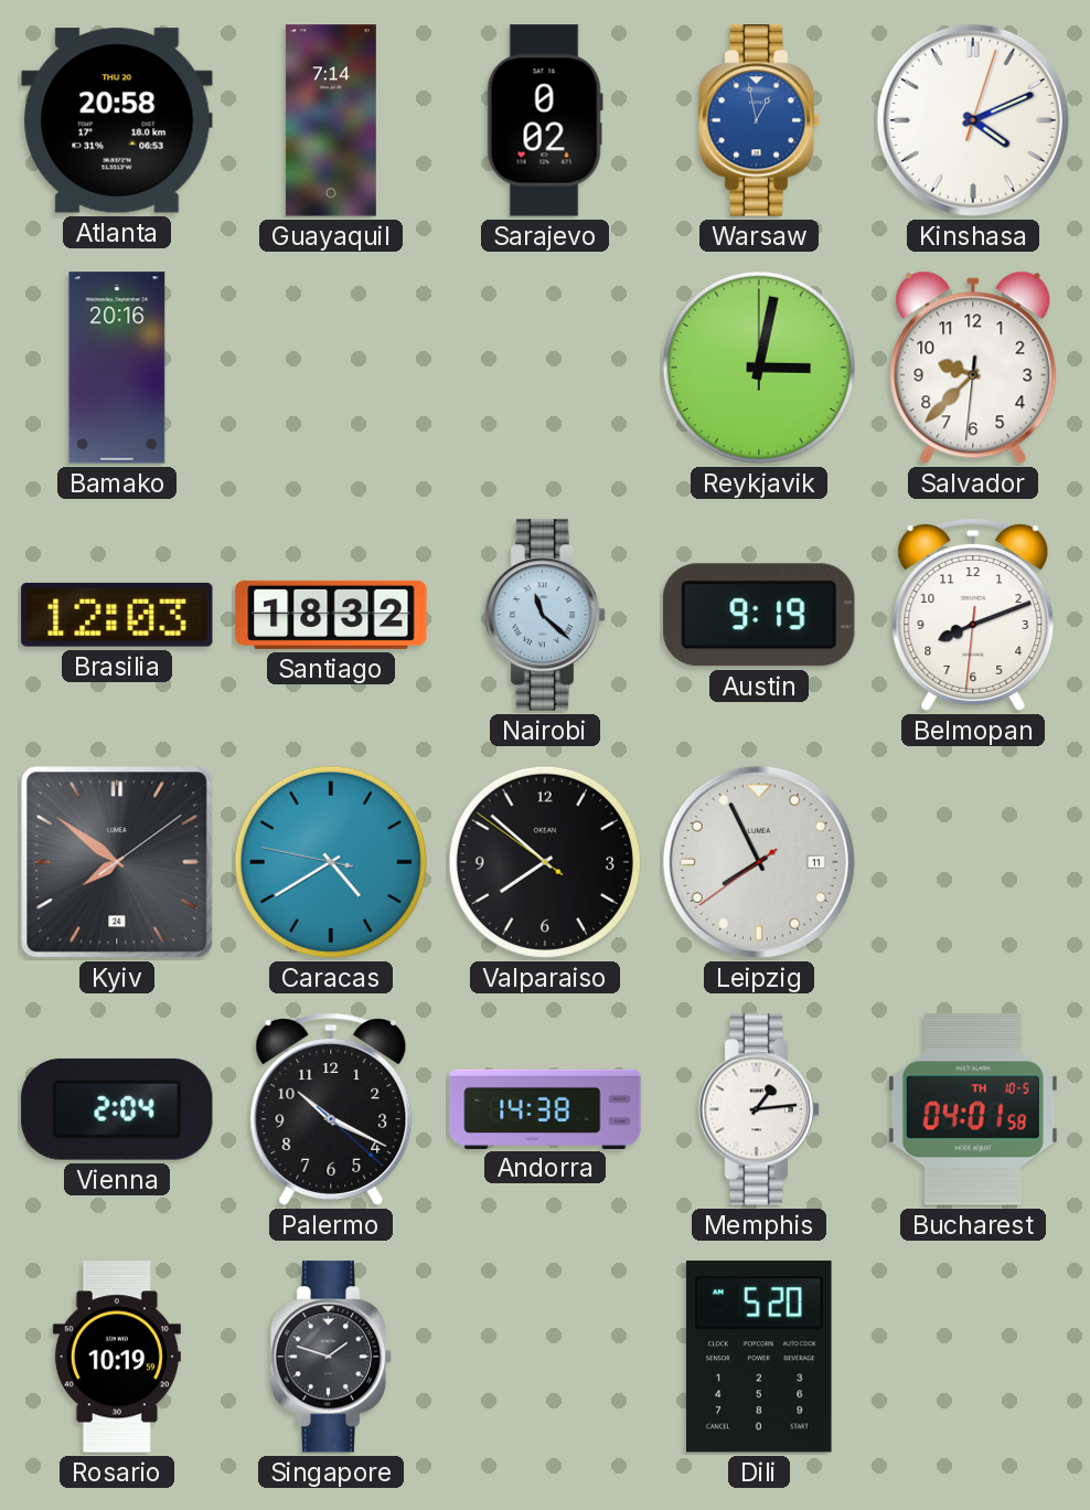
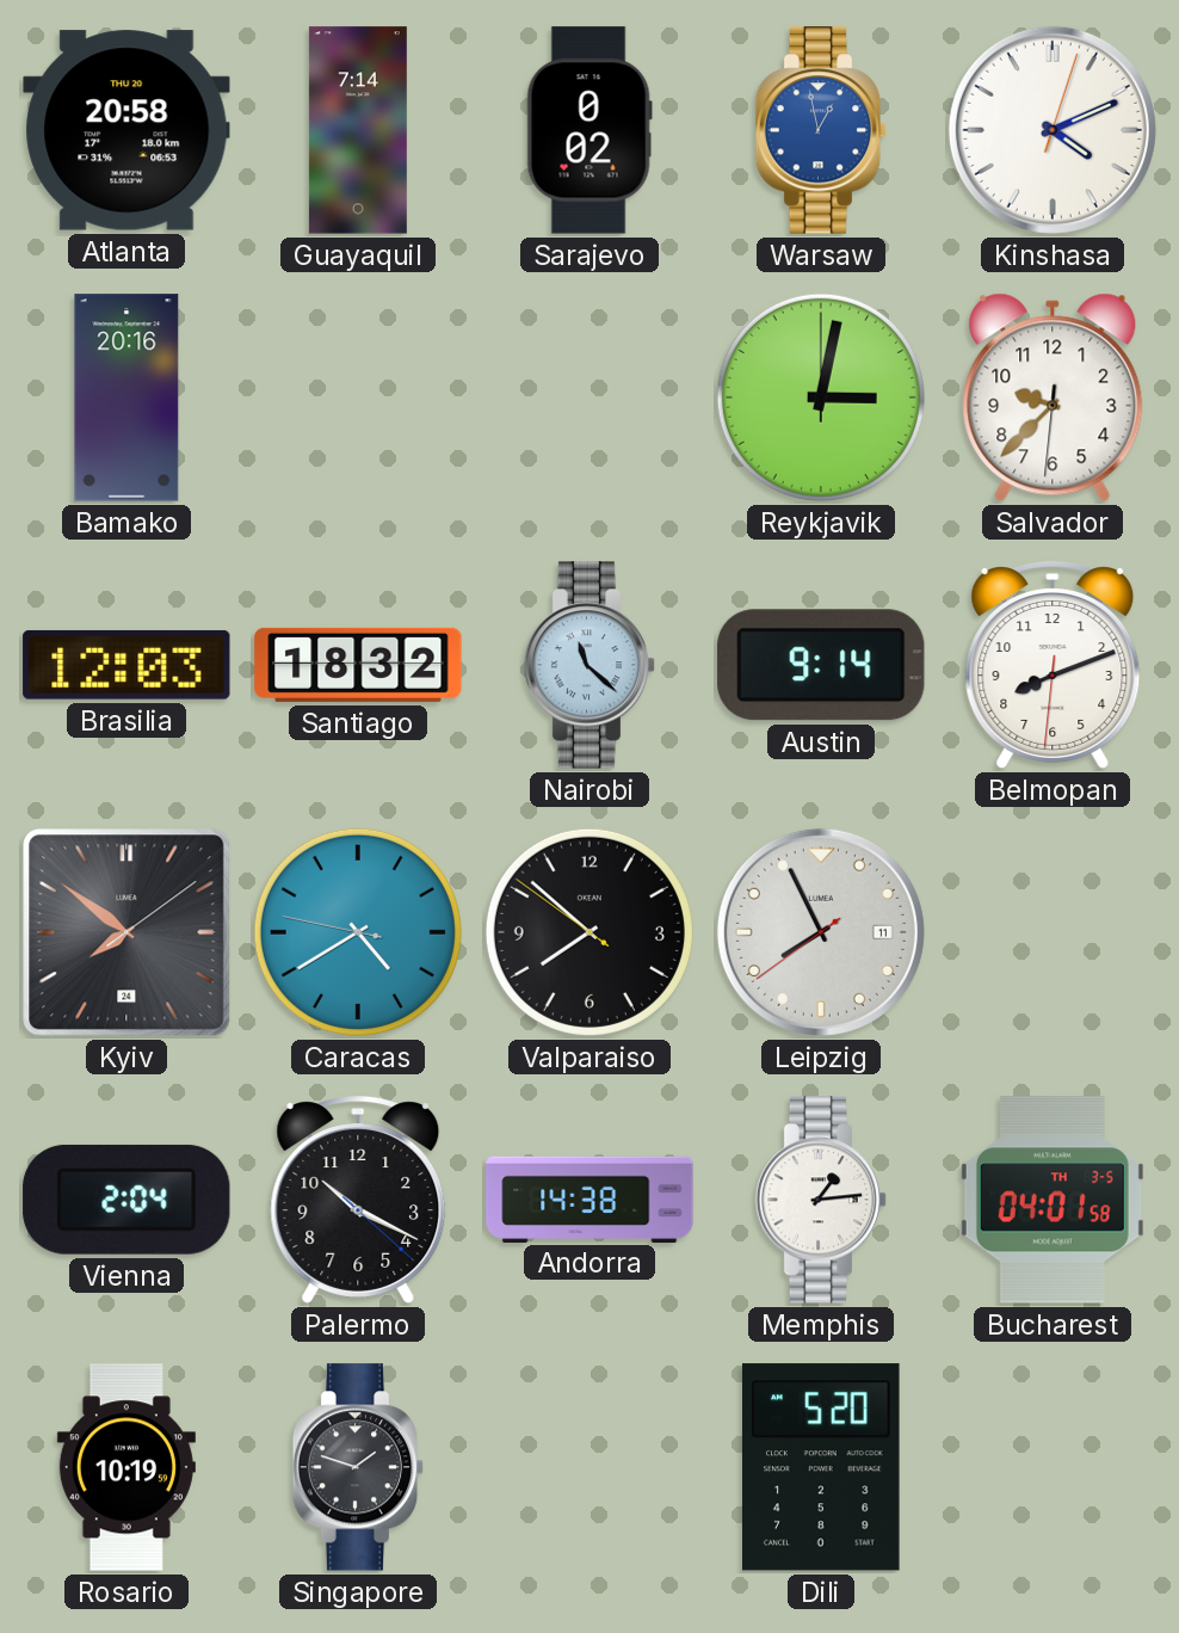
Austin: 9:19 -> 9:14 (821, 665)
Bucharest date: TH 10-5 -> TH 3-5 (1053, 1200)
